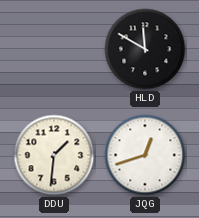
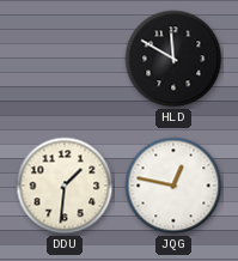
JQG: 12:42 -> 12:47 (173, 186)
